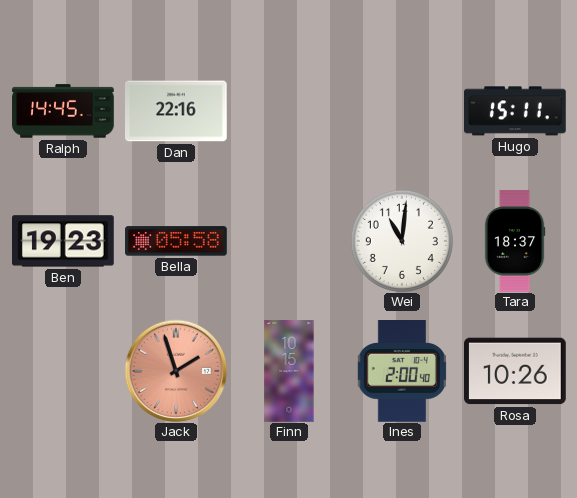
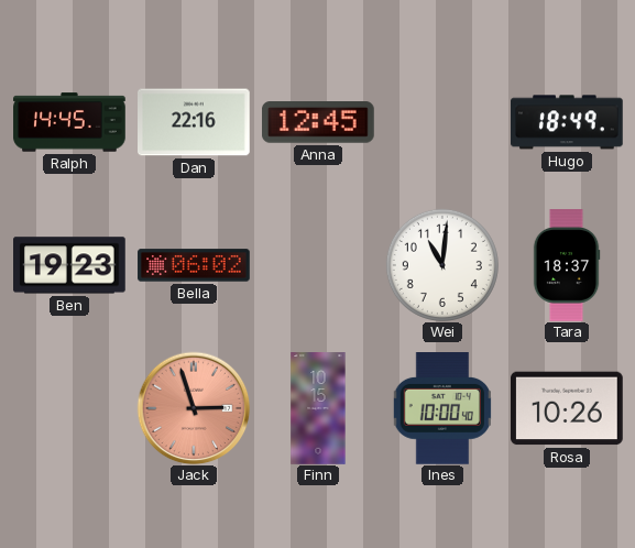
Anna: none -> 12:45 (319, 123)
Hugo: 15:11 -> 18:49 (568, 122)
Bella: 05:58 -> 06:02 (194, 265)
Jack: 1:57 -> 2:57 (194, 408)
Ines: 2:00 -> 10:00 (442, 409)
